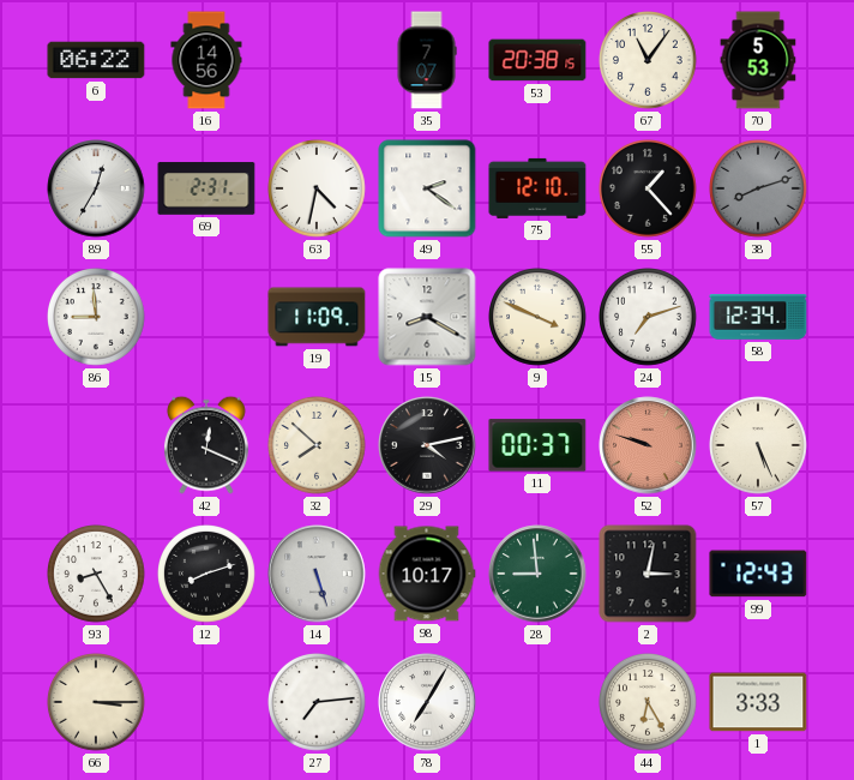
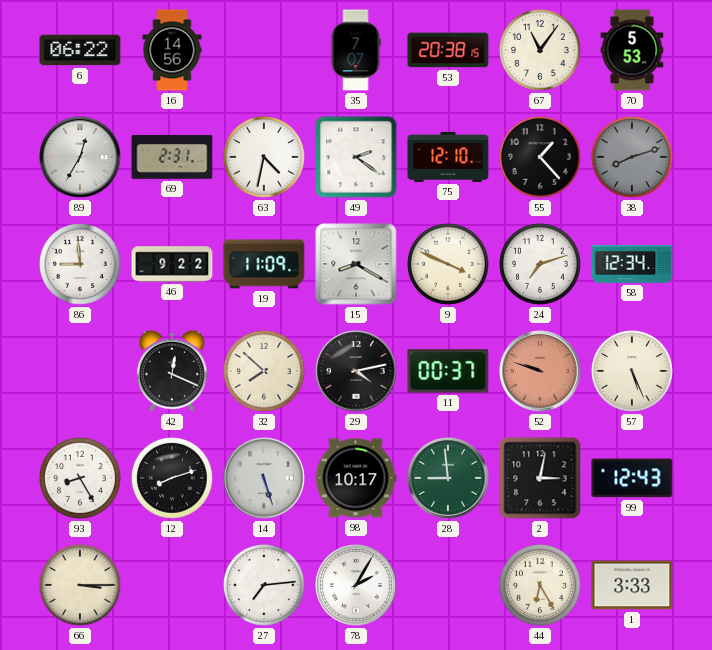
46: none -> 9:22 (172, 264)
78: 7:05 -> 2:05 (356, 585)
